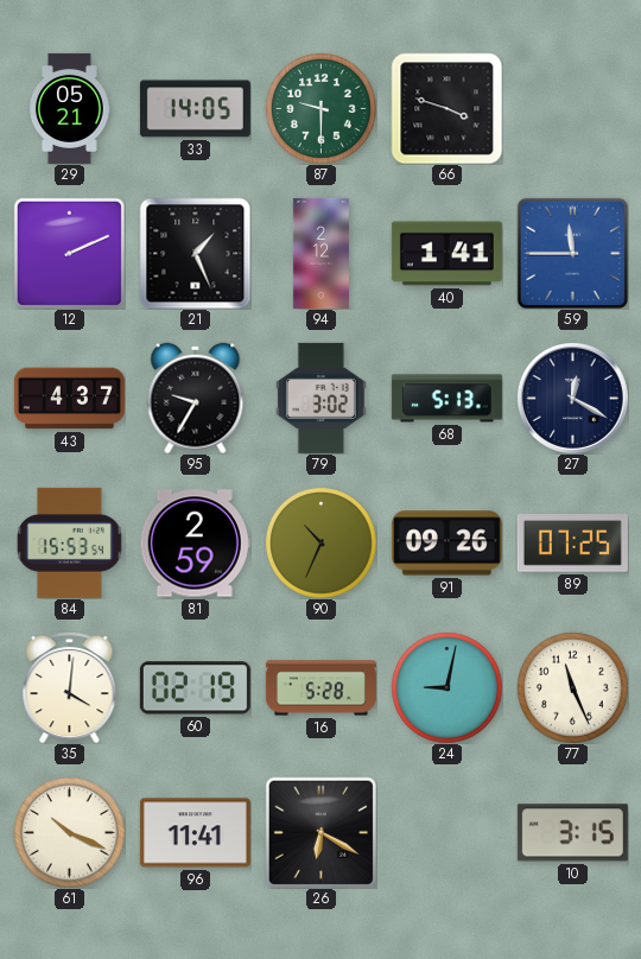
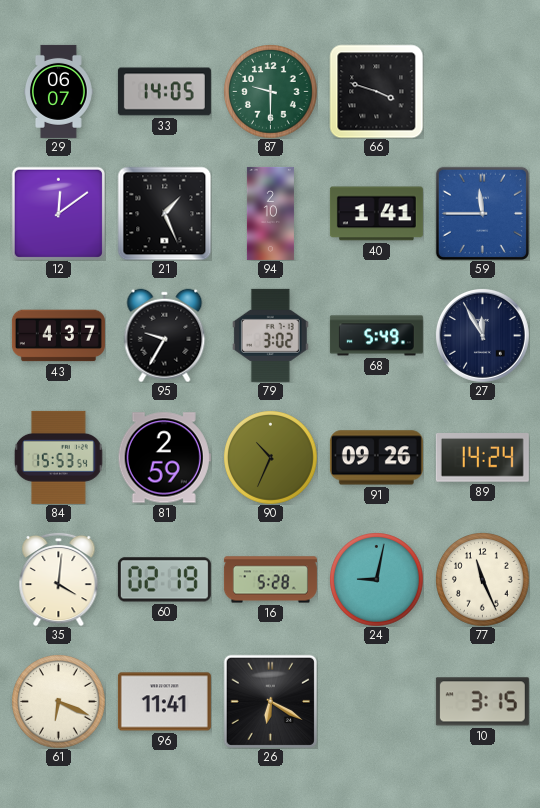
29: 05:21 -> 06:07 (59, 91)
12: 2:11 -> 12:09 (58, 213)
94: 2:12 -> 2:10 (270, 213)
68: 5:13 -> 5:49 (376, 336)
27: 12:20 -> 11:55 (482, 335)
89: 07:25 -> 14:24 (482, 458)
61: 10:19 -> 6:19 (58, 701)
